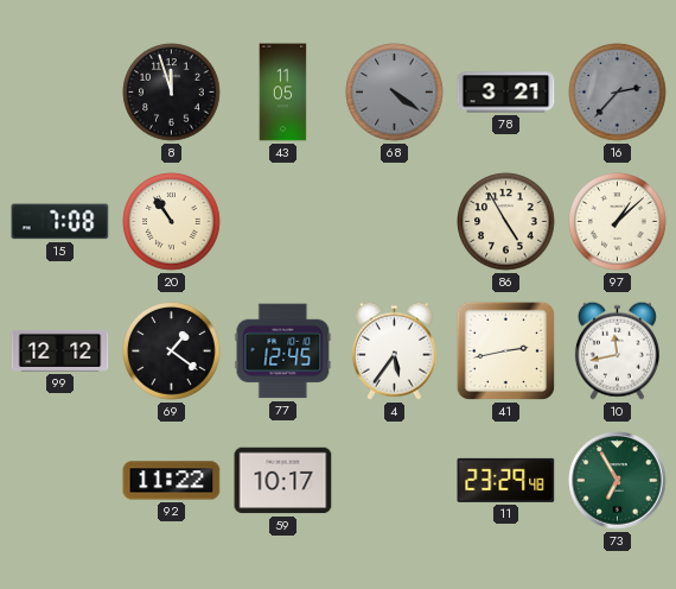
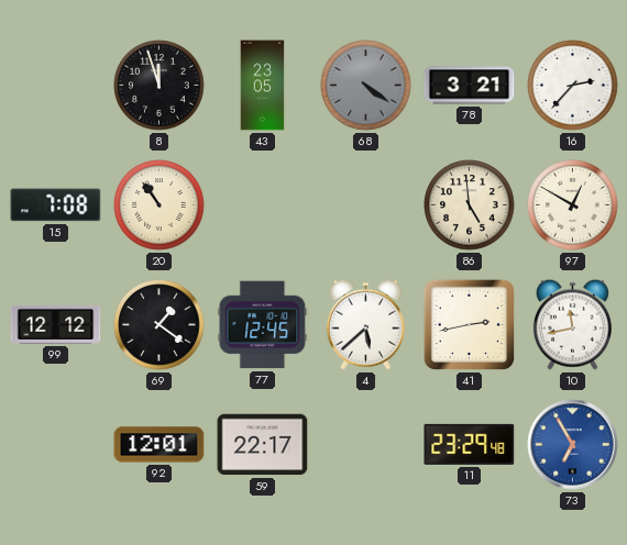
43: 11:05 -> 23:05 (263, 86)
16 dial: grey -> white (573, 86)
86: 4:55 -> 4:59 (470, 205)
97: 1:08 -> 12:50 (573, 205)
4: 5:36 -> 5:38 (365, 324)
92: 11:22 -> 12:01 (159, 445)
59: 10:17 -> 22:17 (263, 445)
73 dial: green -> blue (573, 445)
